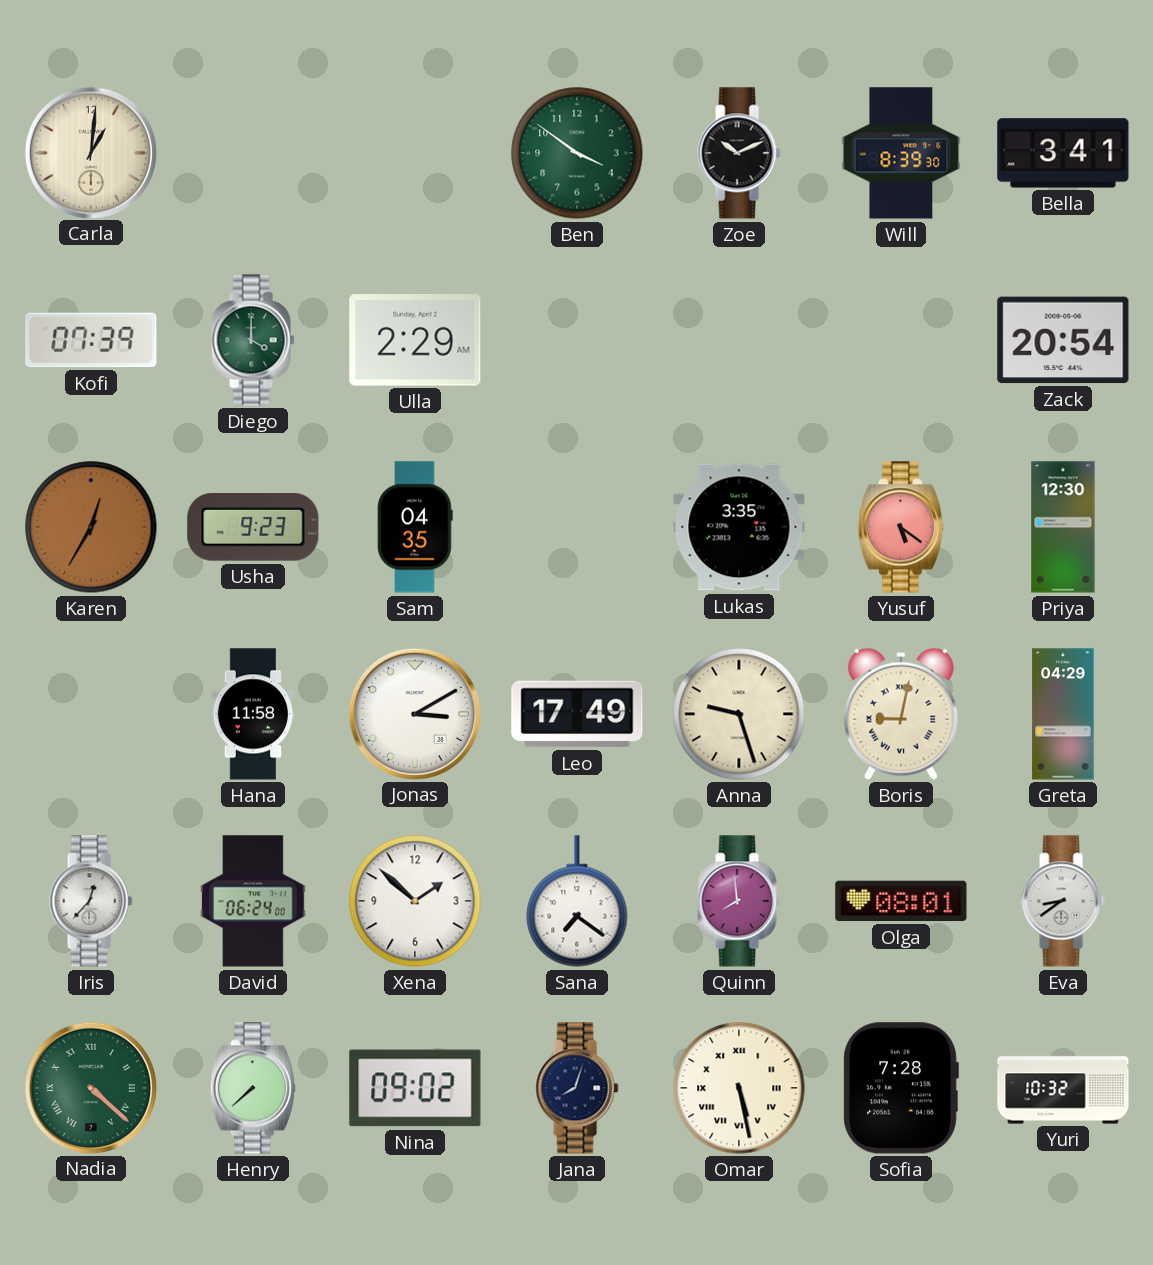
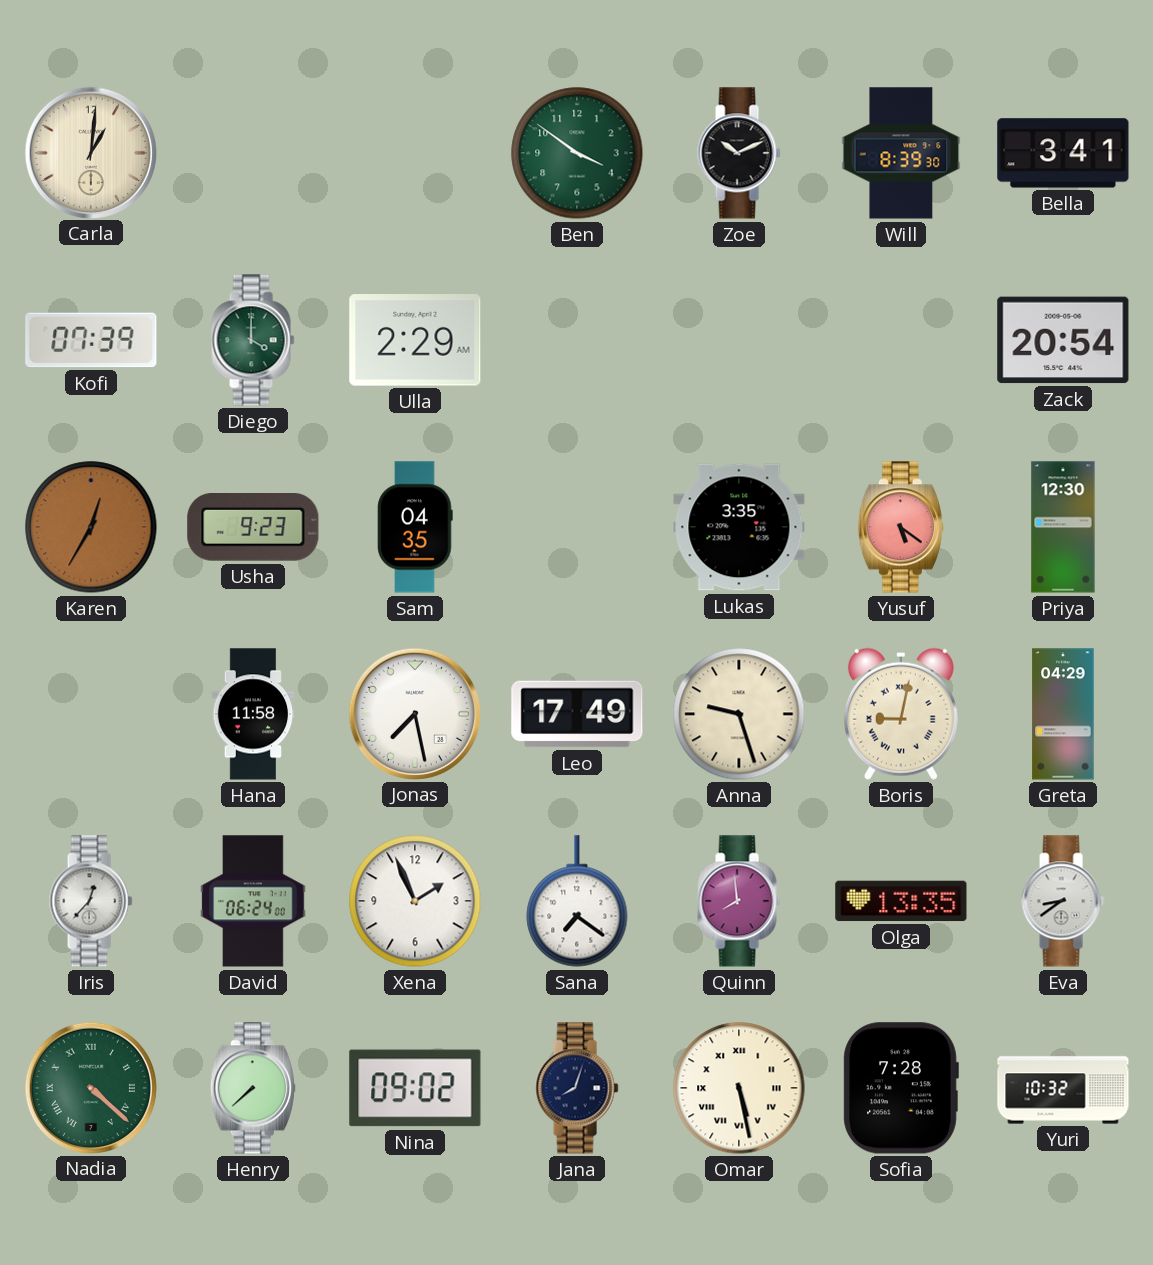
Jonas: 3:10 -> 7:28 (414, 713)
Xena: 1:52 -> 1:56 (415, 901)
Olga: 08:01 -> 13:35 (901, 901)
